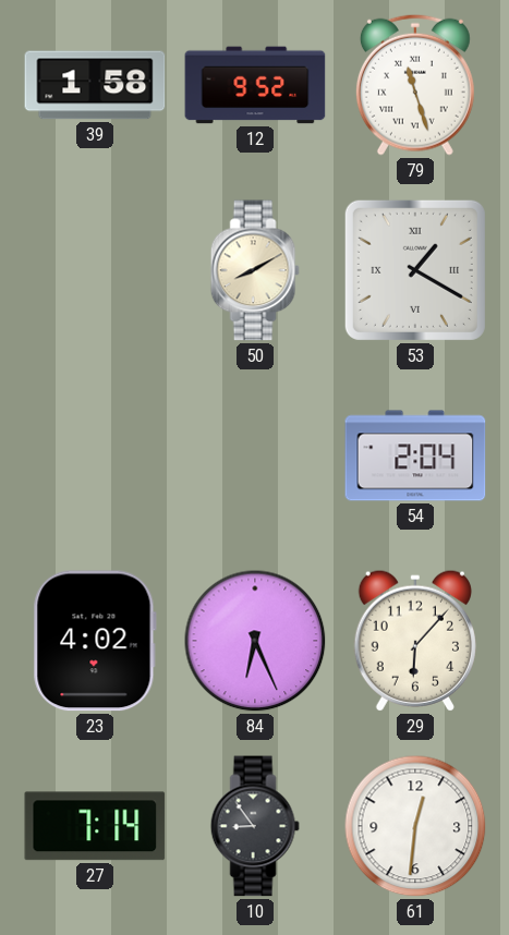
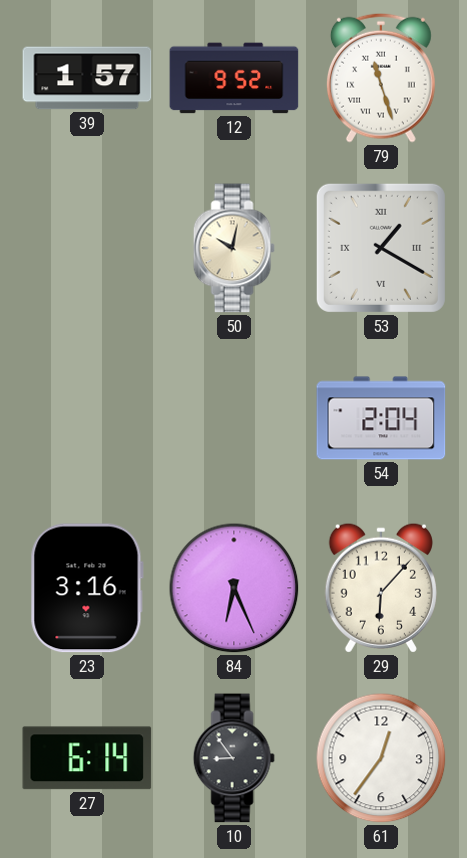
39: 1:58 -> 1:57 (87, 78)
50: 8:10 -> 10:02 (234, 248)
23: 4:02 -> 3:16 (87, 588)
27: 7:14 -> 6:14 (87, 758)
61: 12:31 -> 12:36 (381, 758)
